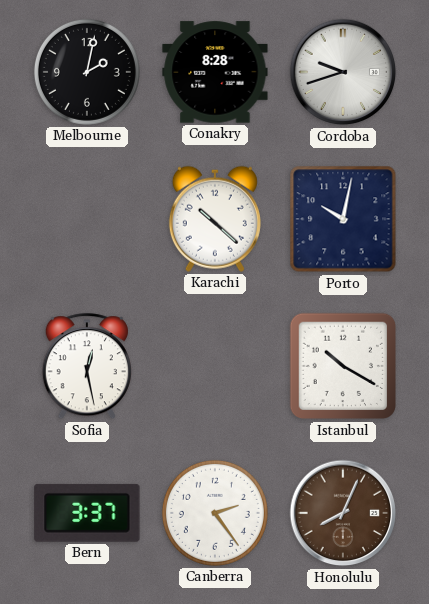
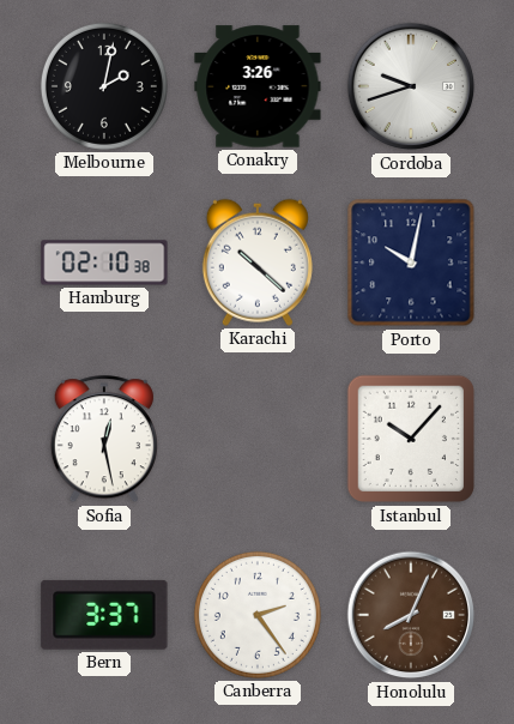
Conakry: 8:28 -> 3:26 (258, 86)
Hamburg: none -> 02:10 (104, 263)
Istanbul: 10:20 -> 10:07 (411, 439)
